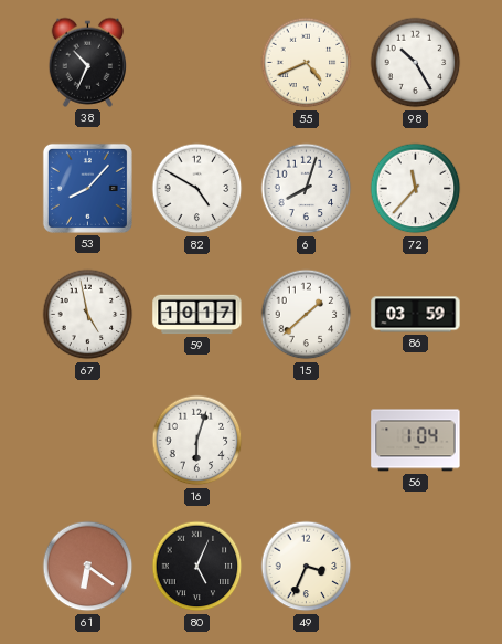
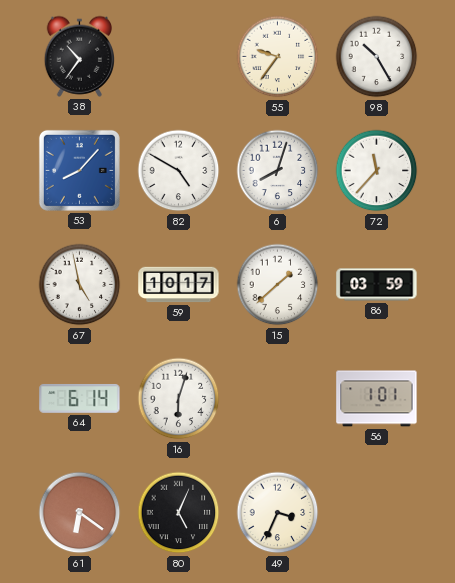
38: 10:34 -> 10:36 (79, 56)
55: 4:41 -> 9:36 (278, 57)
64: none -> 6:14 (80, 398)
56: 1:04 -> 1:01 (377, 399)
